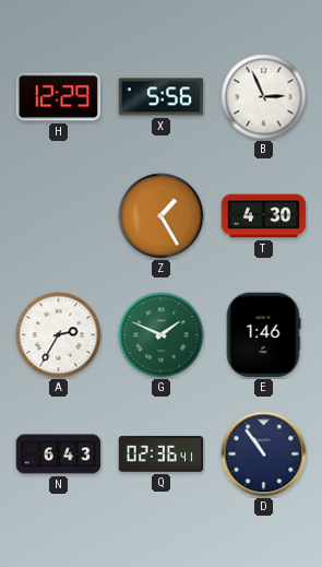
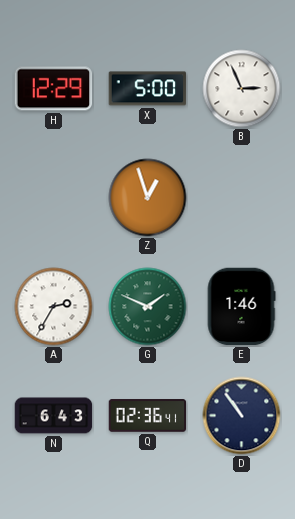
X: 5:56 -> 5:00 (148, 89)
Z: 1:25 -> 12:57 (148, 198)
T: 4:30 -> none (264, 216)
